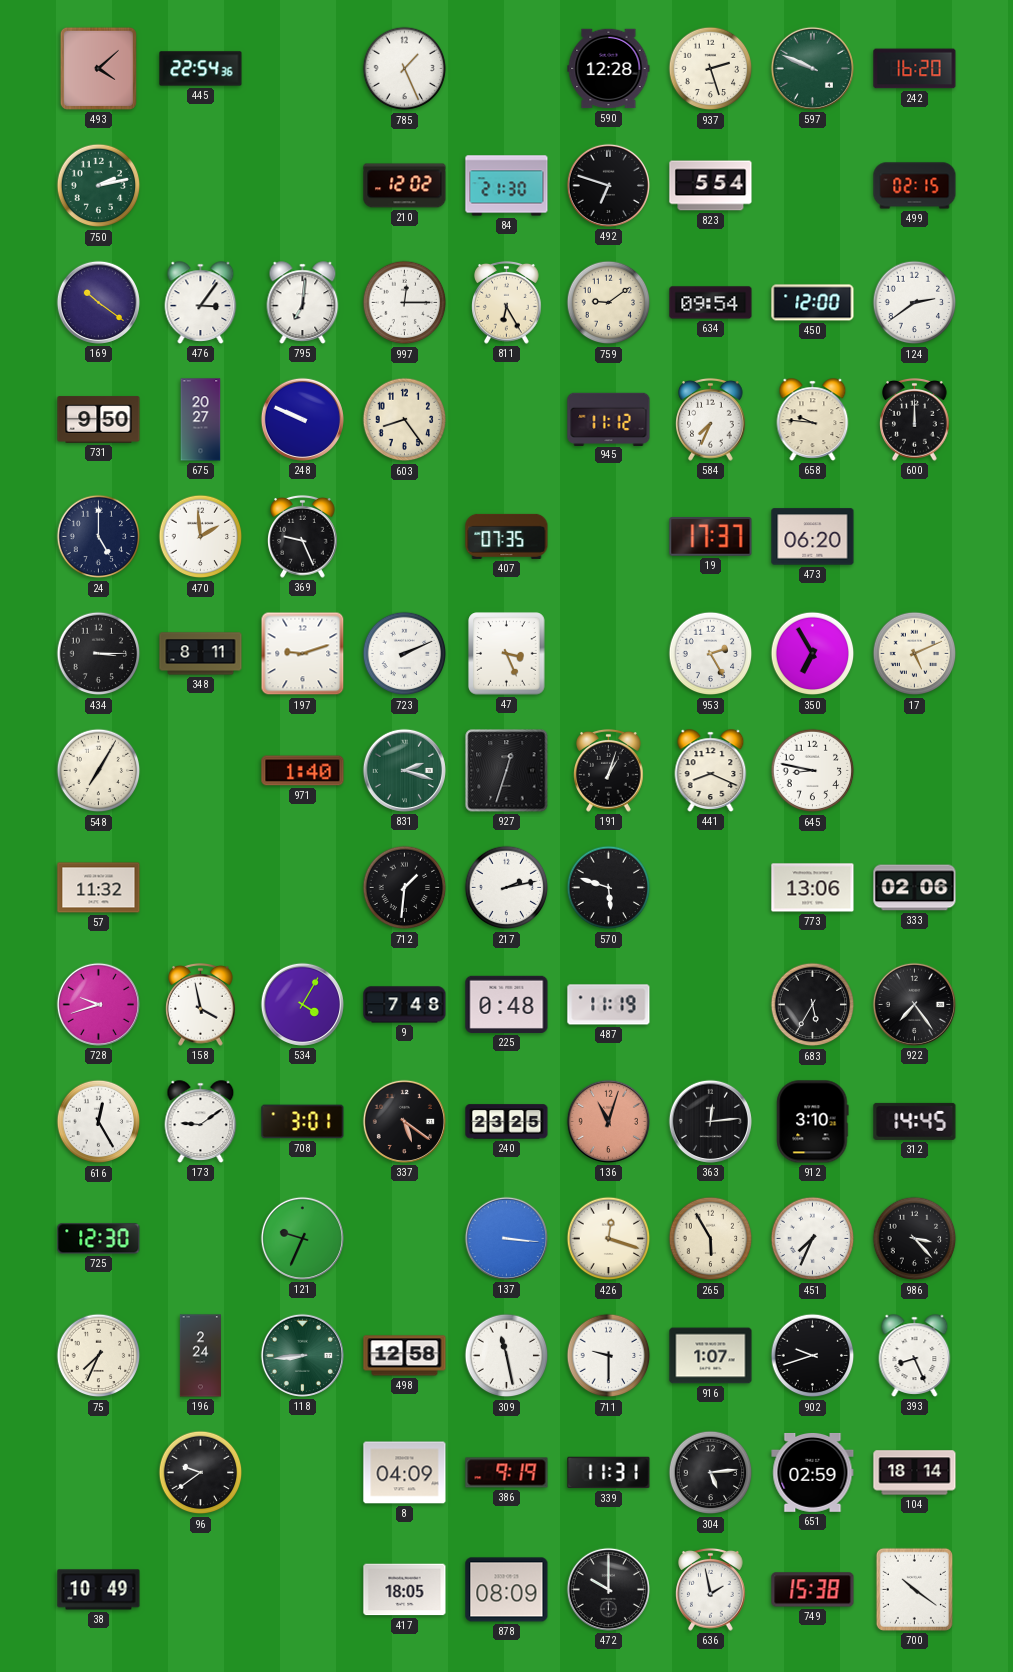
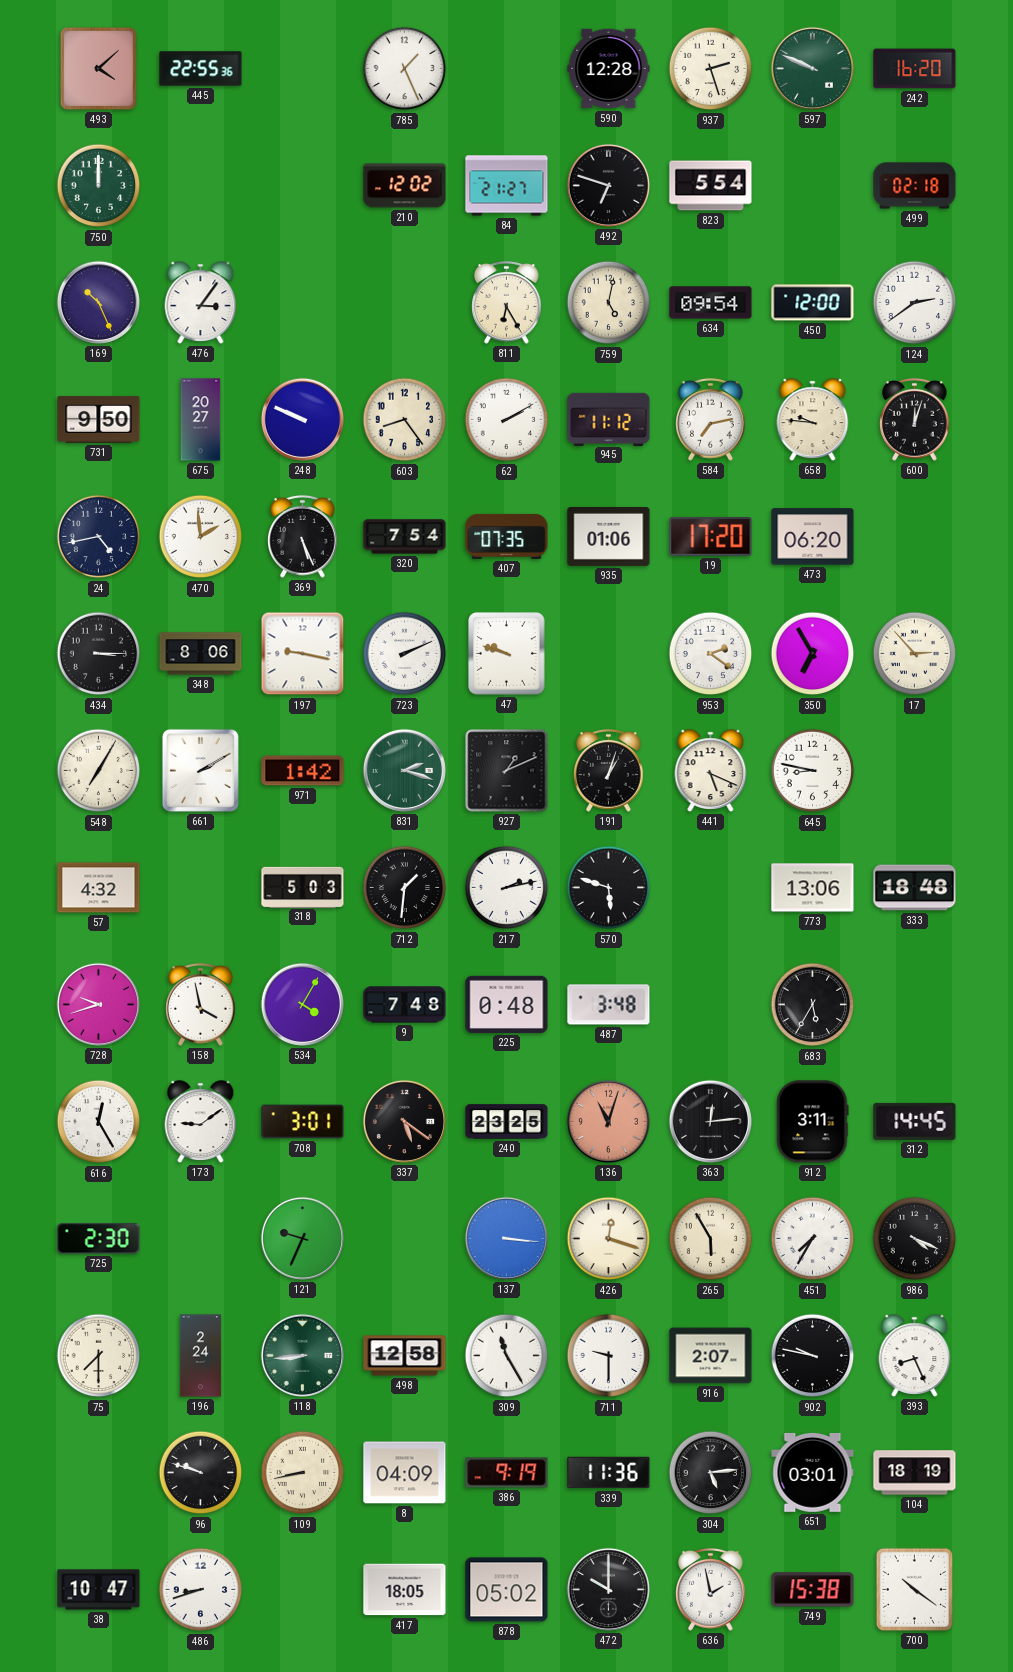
445: 22:54 -> 22:55 (201, 69)
750: 2:13 -> 12:00 (99, 186)
84: 21:30 -> 21:27 (507, 186)
499: 02:15 -> 02:18 (915, 186)
169: 10:21 -> 10:26 (98, 302)
795: 7:01 -> none (303, 303)
997: 12:15 -> none (405, 303)
759: 9:09 -> 5:02 (609, 303)
62: none -> 2:10 (507, 420)
584: 7:34 -> 7:13 (711, 420)
600: 12:00 -> 12:03 (915, 420)
24: 5:00 -> 4:43 (99, 537)
369: 9:26 -> 5:26 (303, 537)
320: none -> 7:54 (405, 537)
935: none -> 01:06 (609, 536)
19: 17:37 -> 17:20 (711, 537)
348: 8:11 -> 8:06 (201, 654)
197: 9:12 -> 9:17 (303, 654)
47: 3:26 -> 9:48 (507, 654)
953: 2:25 -> 2:21 (711, 654)
17: 5:11 -> 2:53 (915, 654)
661: none -> 2:10 (200, 770)
971: 1:40 -> 1:42 (303, 771)
927: 12:33 -> 1:11 (507, 771)
441: 8:19 -> 5:19 (711, 771)
57: 11:32 -> 4:32 (99, 888)
318: none -> 5:03 (303, 887)
333: 02:06 -> 18:48 (915, 888)
487: 11:19 -> 3:48 (609, 1005)
922: 7:24 -> none (914, 1004)
912: 3:10 -> 3:11 (813, 1122)
725: 12:30 -> 2:30 (99, 1239)
451: 7:34 -> 7:35 (813, 1239)
986: 3:23 -> 4:19 (915, 1239)
75: 7:34 -> 7:30 (99, 1356)
309: 11:28 -> 11:25 (507, 1356)
916: 1:07 -> 2:07 (711, 1356)
902: 9:42 -> 9:47 (813, 1356)
96: 9:39 -> 9:48 (201, 1473)
109: none -> 8:43 (303, 1473)
339: 11:31 -> 11:36 (609, 1473)
651: 02:59 -> 03:01 (813, 1472)
104: 18:14 -> 18:19 (915, 1473)
38: 10:49 -> 10:47 (99, 1590)
486: none -> 8:42 (201, 1590)
878: 08:09 -> 05:02 (507, 1590)
